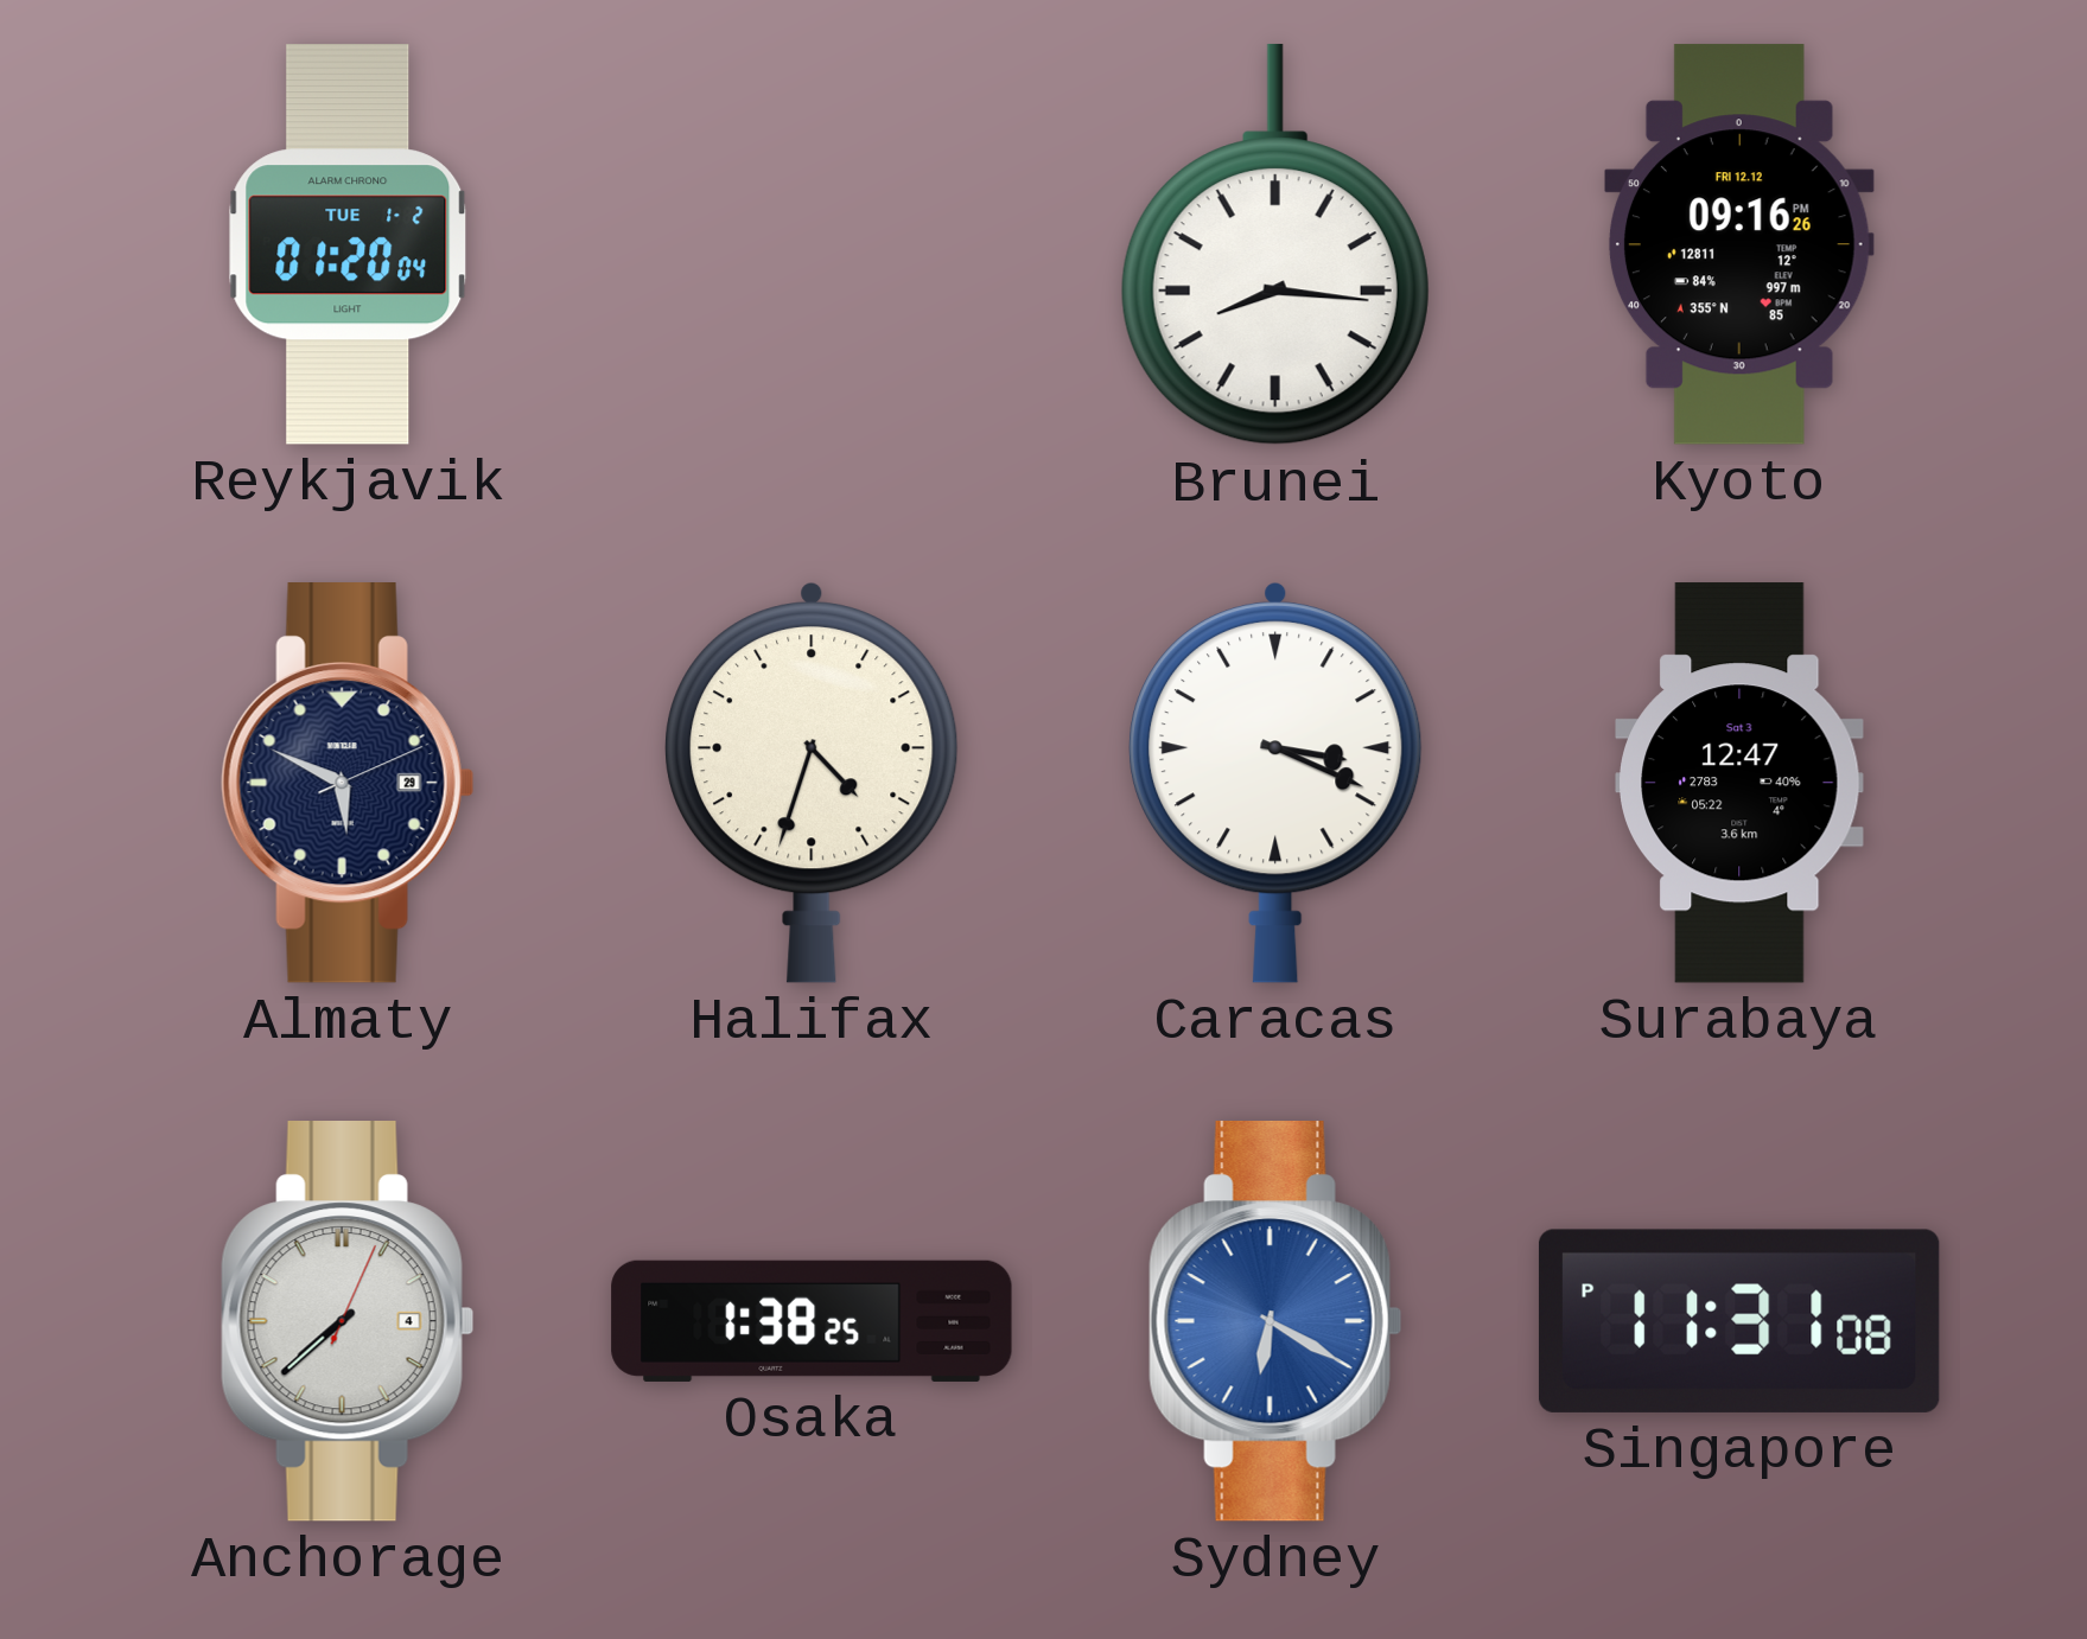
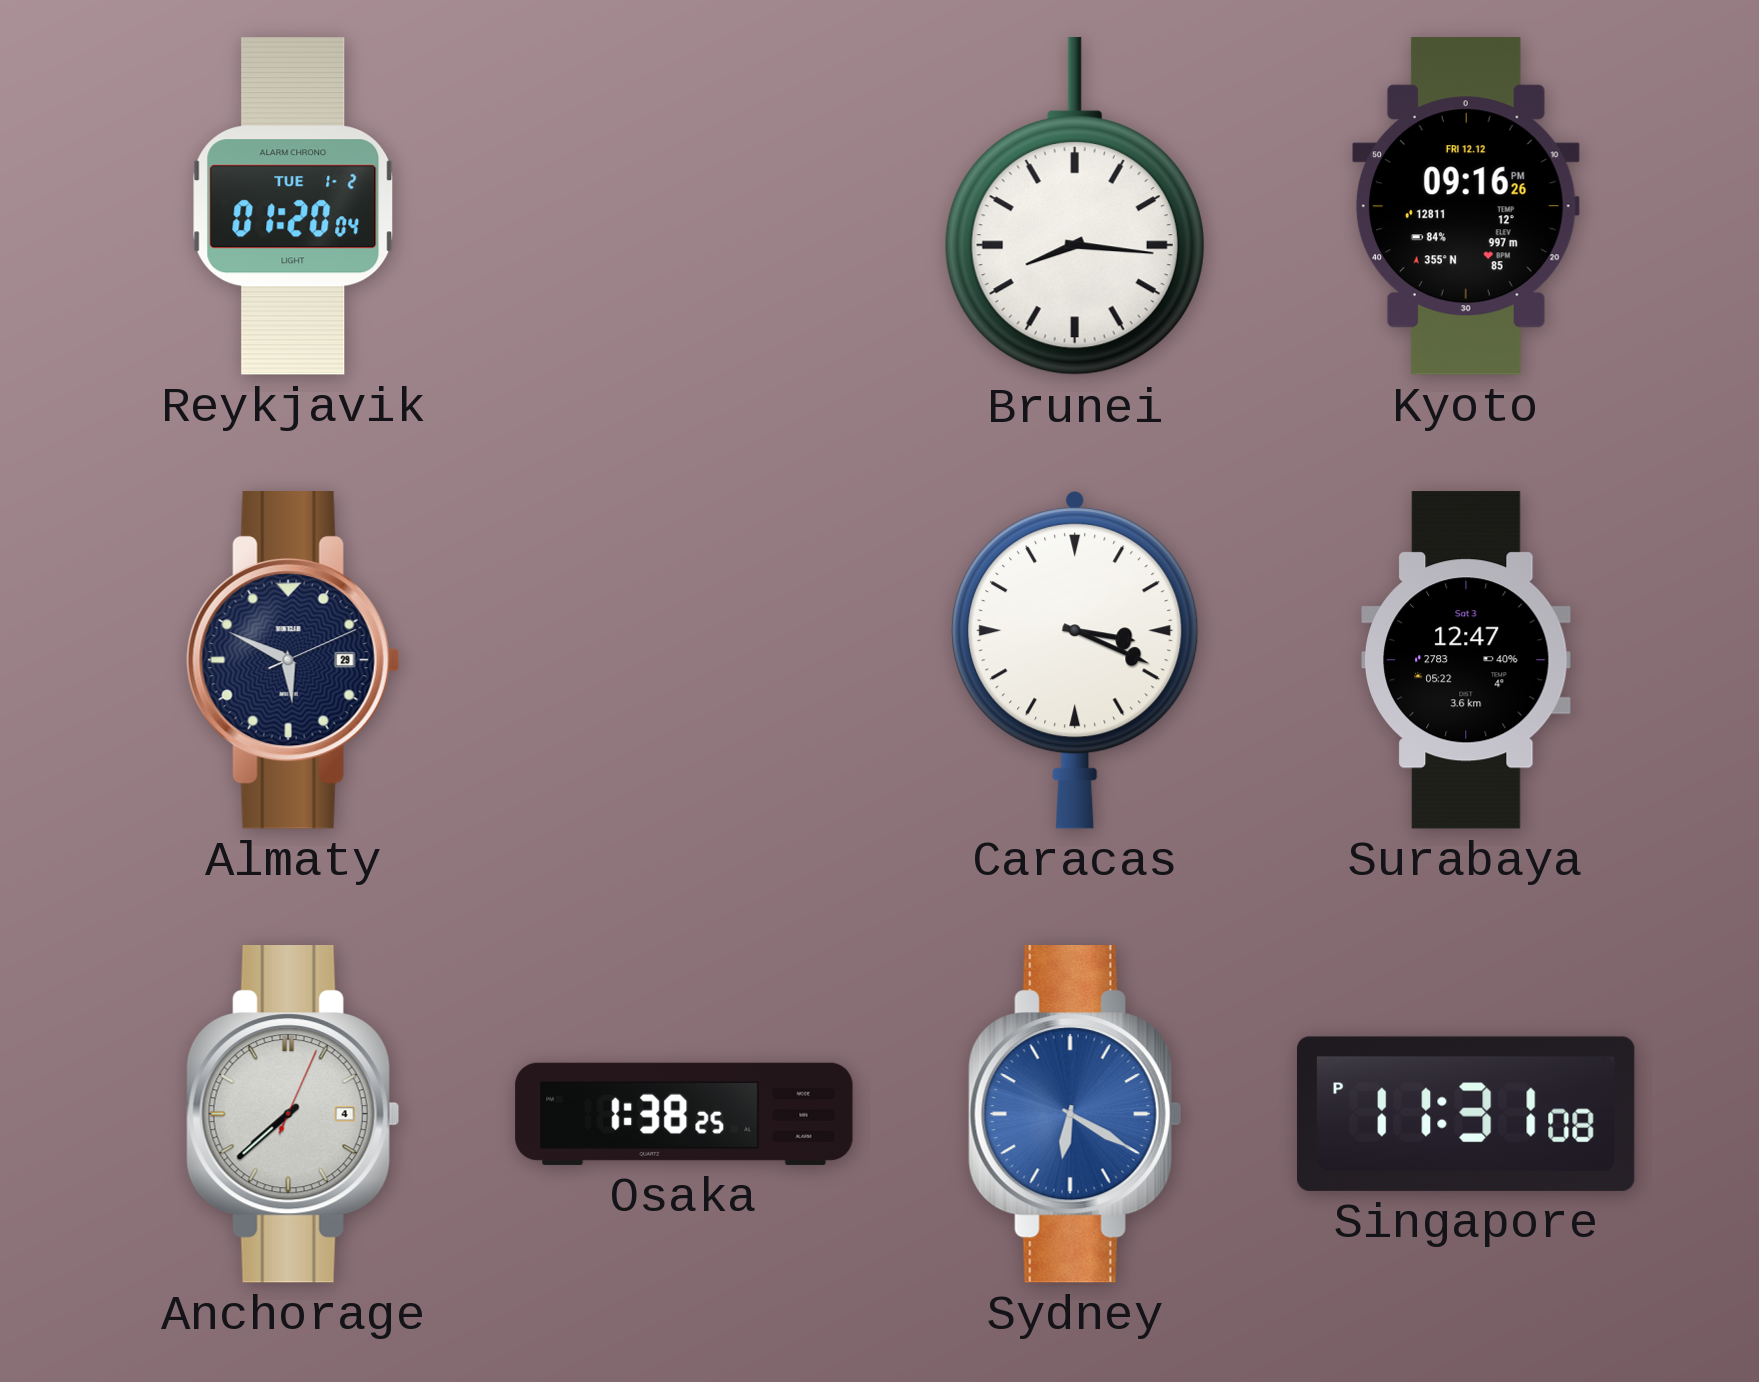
Halifax: 4:33 -> none (812, 783)
